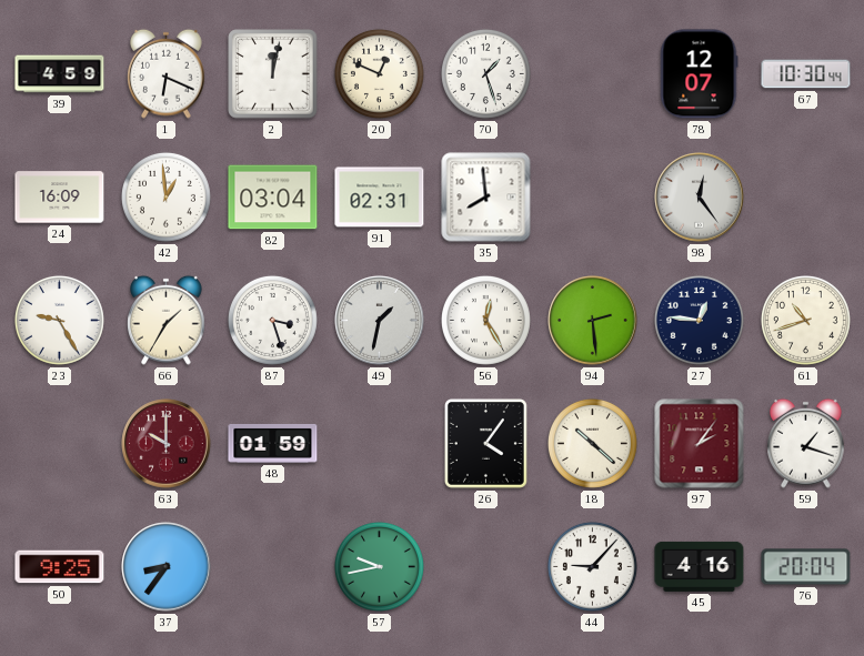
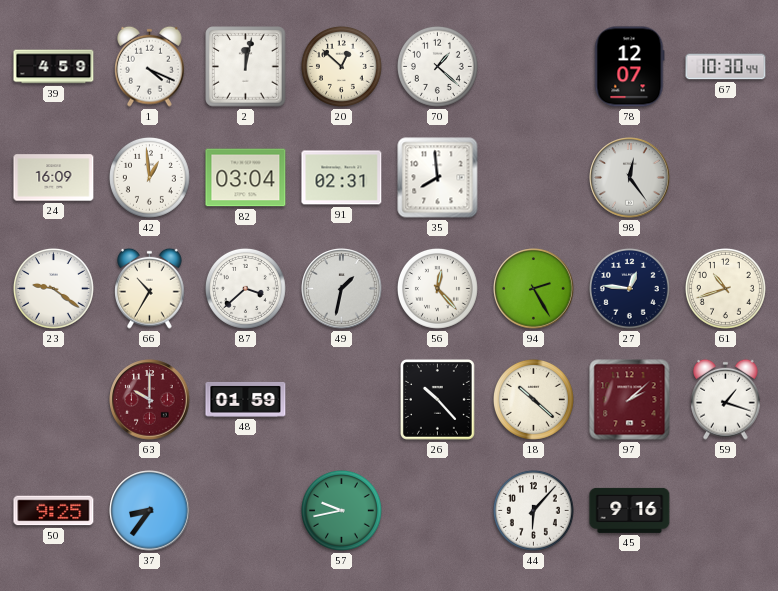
1: 6:19 -> 4:19 (150, 66)
20: 12:49 -> 12:52 (341, 66)
70: 1:27 -> 1:22 (437, 66)
23: 9:25 -> 9:21 (53, 288)
66: 1:35 -> 10:35 (150, 288)
87: 3:27 -> 3:38 (245, 288)
56: 12:25 -> 12:23 (437, 288)
94: 2:29 -> 2:25 (534, 289)
26: 4:06 -> 10:23 (437, 399)
97: 2:06 -> 2:08 (630, 400)
44: 9:07 -> 6:07 (533, 510)
45: 4:16 -> 9:16 (630, 510)
76: 20:04 -> none (806, 567)
